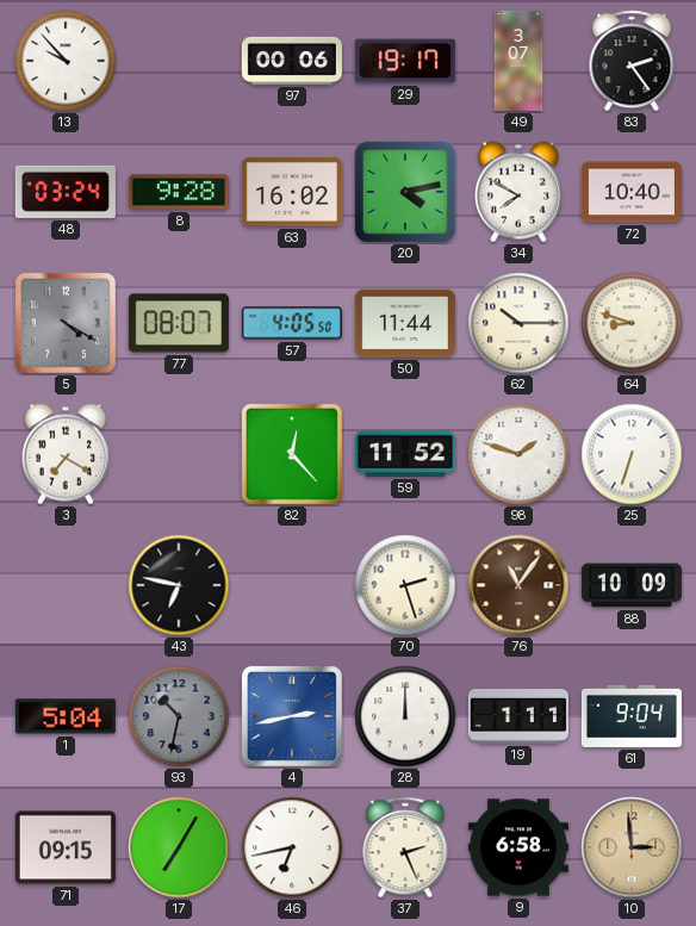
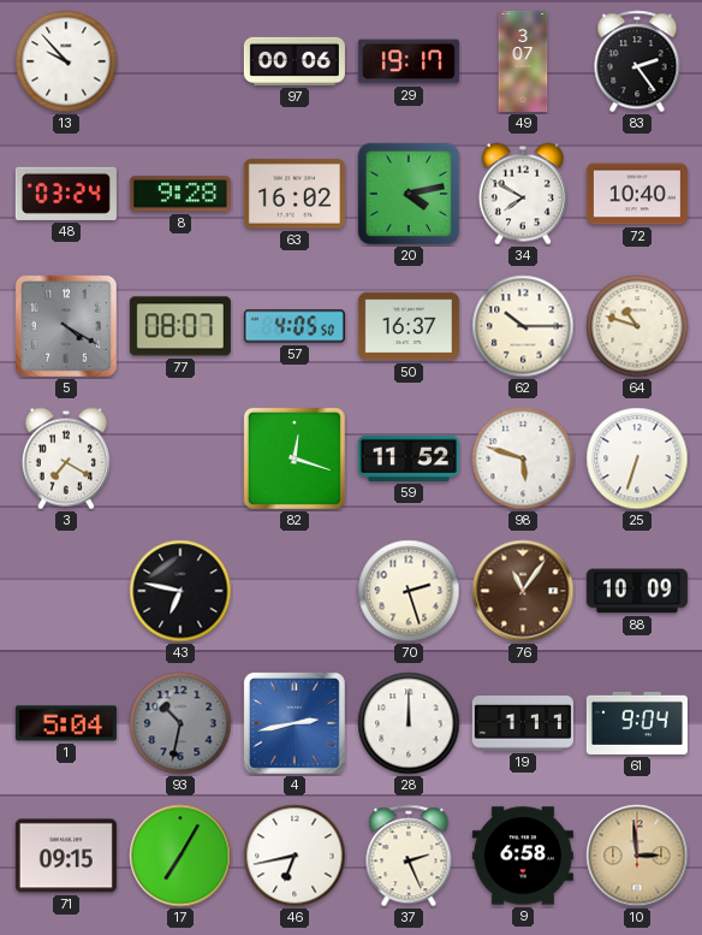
50: 11:44 -> 16:37 (409, 326)
64: 8:48 -> 10:48 (637, 326)
82: 12:23 -> 12:18 (295, 458)
98: 1:48 -> 5:48 (523, 458)
